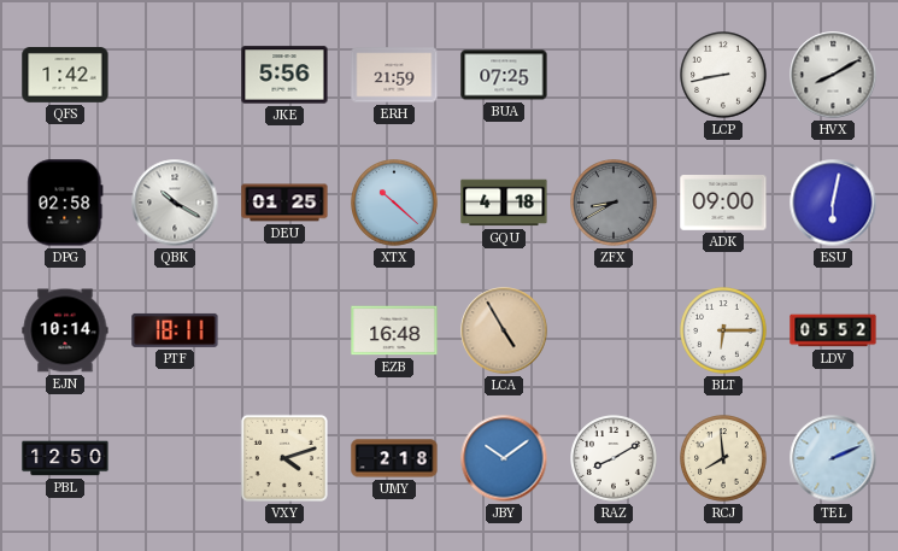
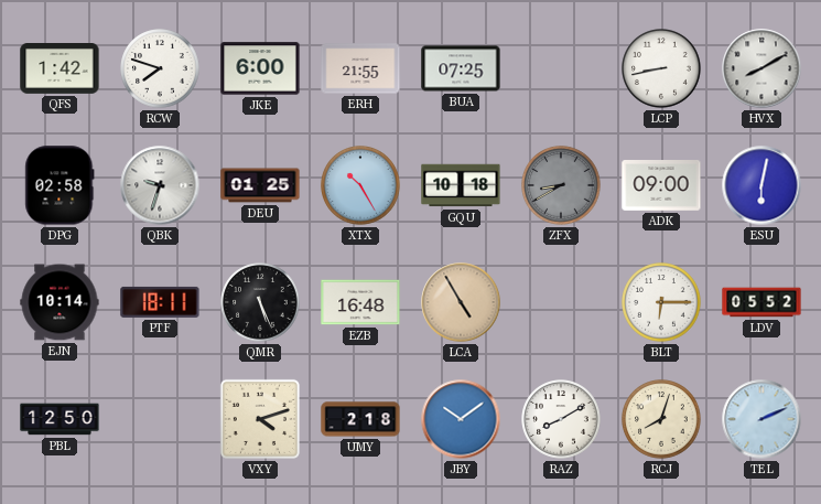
RCW: none -> 7:48 (160, 68)
JKE: 5:56 -> 6:00 (260, 68)
ERH: 21:59 -> 21:55 (360, 68)
QBK: 10:20 -> 9:33 (160, 185)
XTX: 10:22 -> 10:25 (360, 185)
GQU: 4:18 -> 10:18 (461, 185)
QMR: none -> 5:26 (260, 302)
RCJ: 7:59 -> 8:03 (661, 419)
